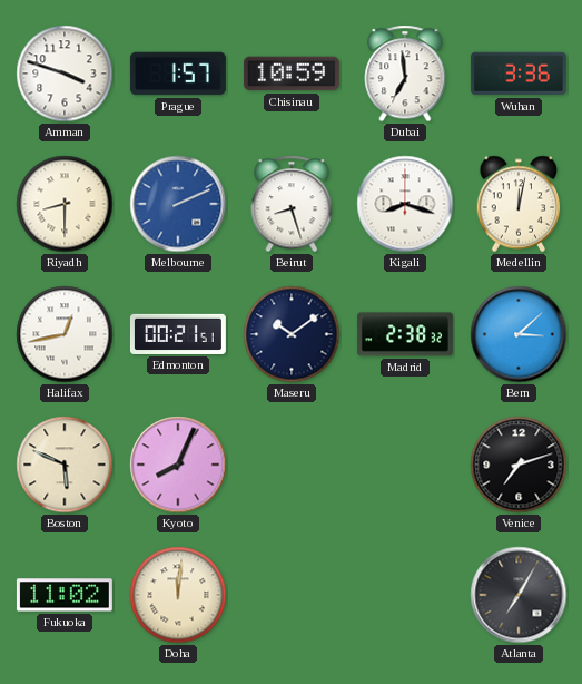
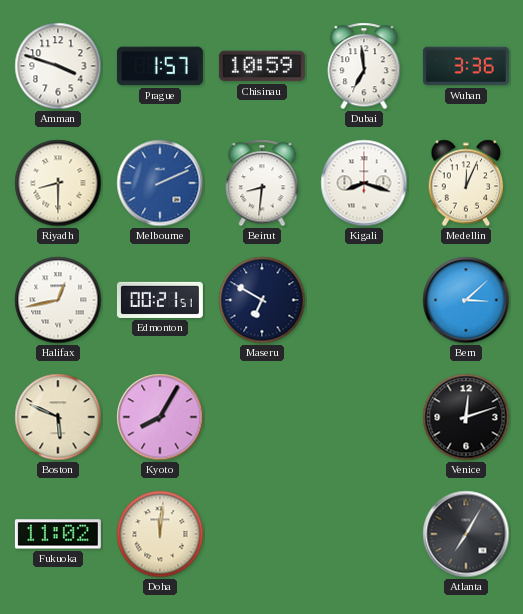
Beirut: 8:27 -> 8:31 (262, 183)
Medellin: 12:02 -> 12:04 (466, 183)
Maseru: 10:09 -> 6:50 (262, 300)
Madrid: 2:38 -> none (405, 334)
Kyoto: 8:04 -> 8:05 (160, 417)
Venice: 7:12 -> 12:12 (466, 417)
